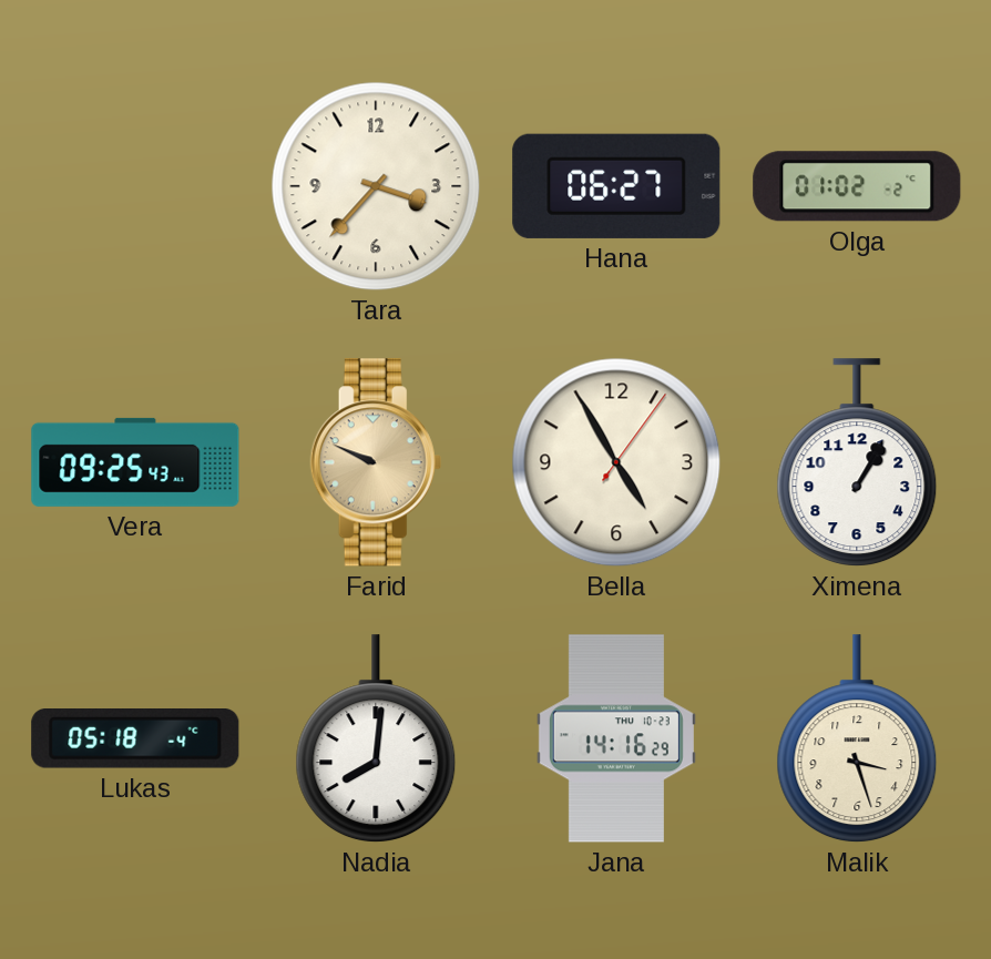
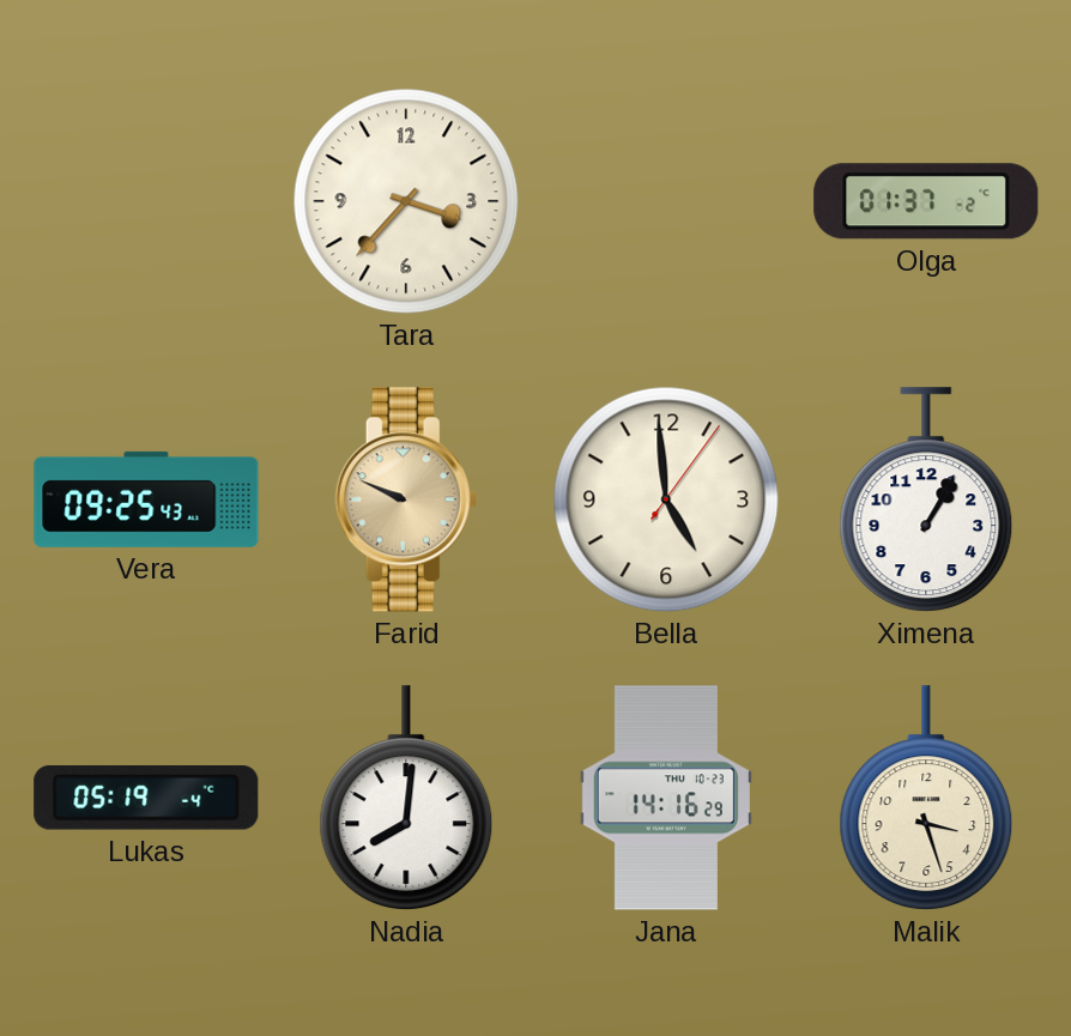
Hana: 06:27 -> none (616, 186)
Olga: 01:02 -> 01:37 (926, 201)
Bella: 4:55 -> 4:59 (666, 499)
Lukas: 05:18 -> 05:19 (146, 799)
